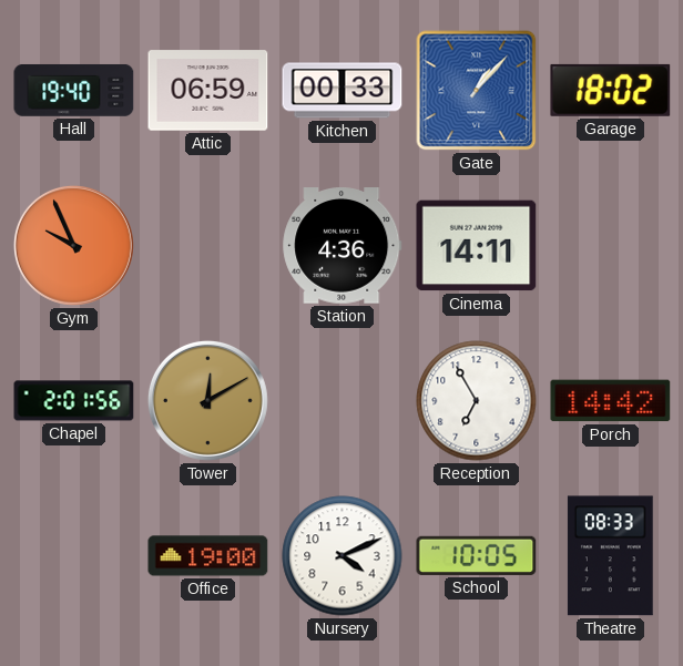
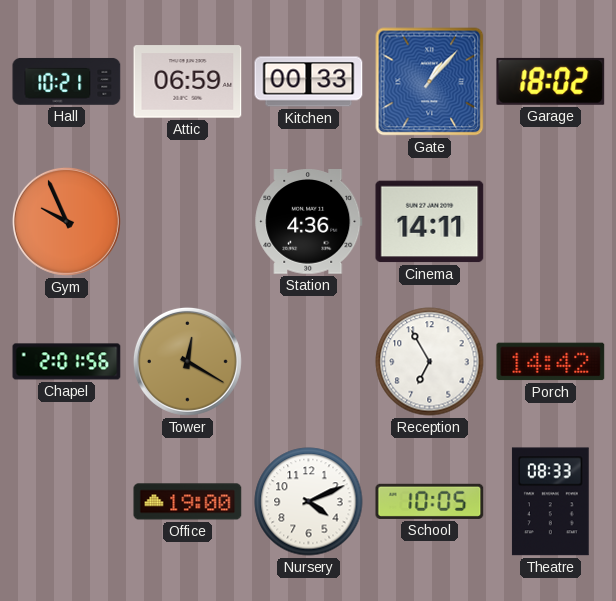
Hall: 19:40 -> 10:21 (67, 81)
Tower: 12:10 -> 12:20 (187, 361)
